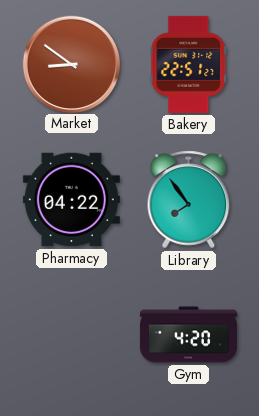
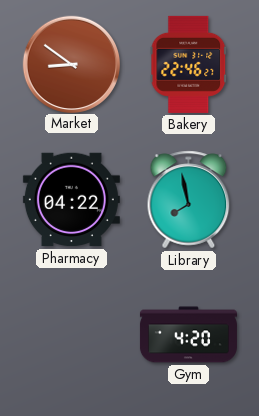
Bakery: 22:51 -> 22:46 (189, 64)
Library: 7:54 -> 7:58 (189, 200)
